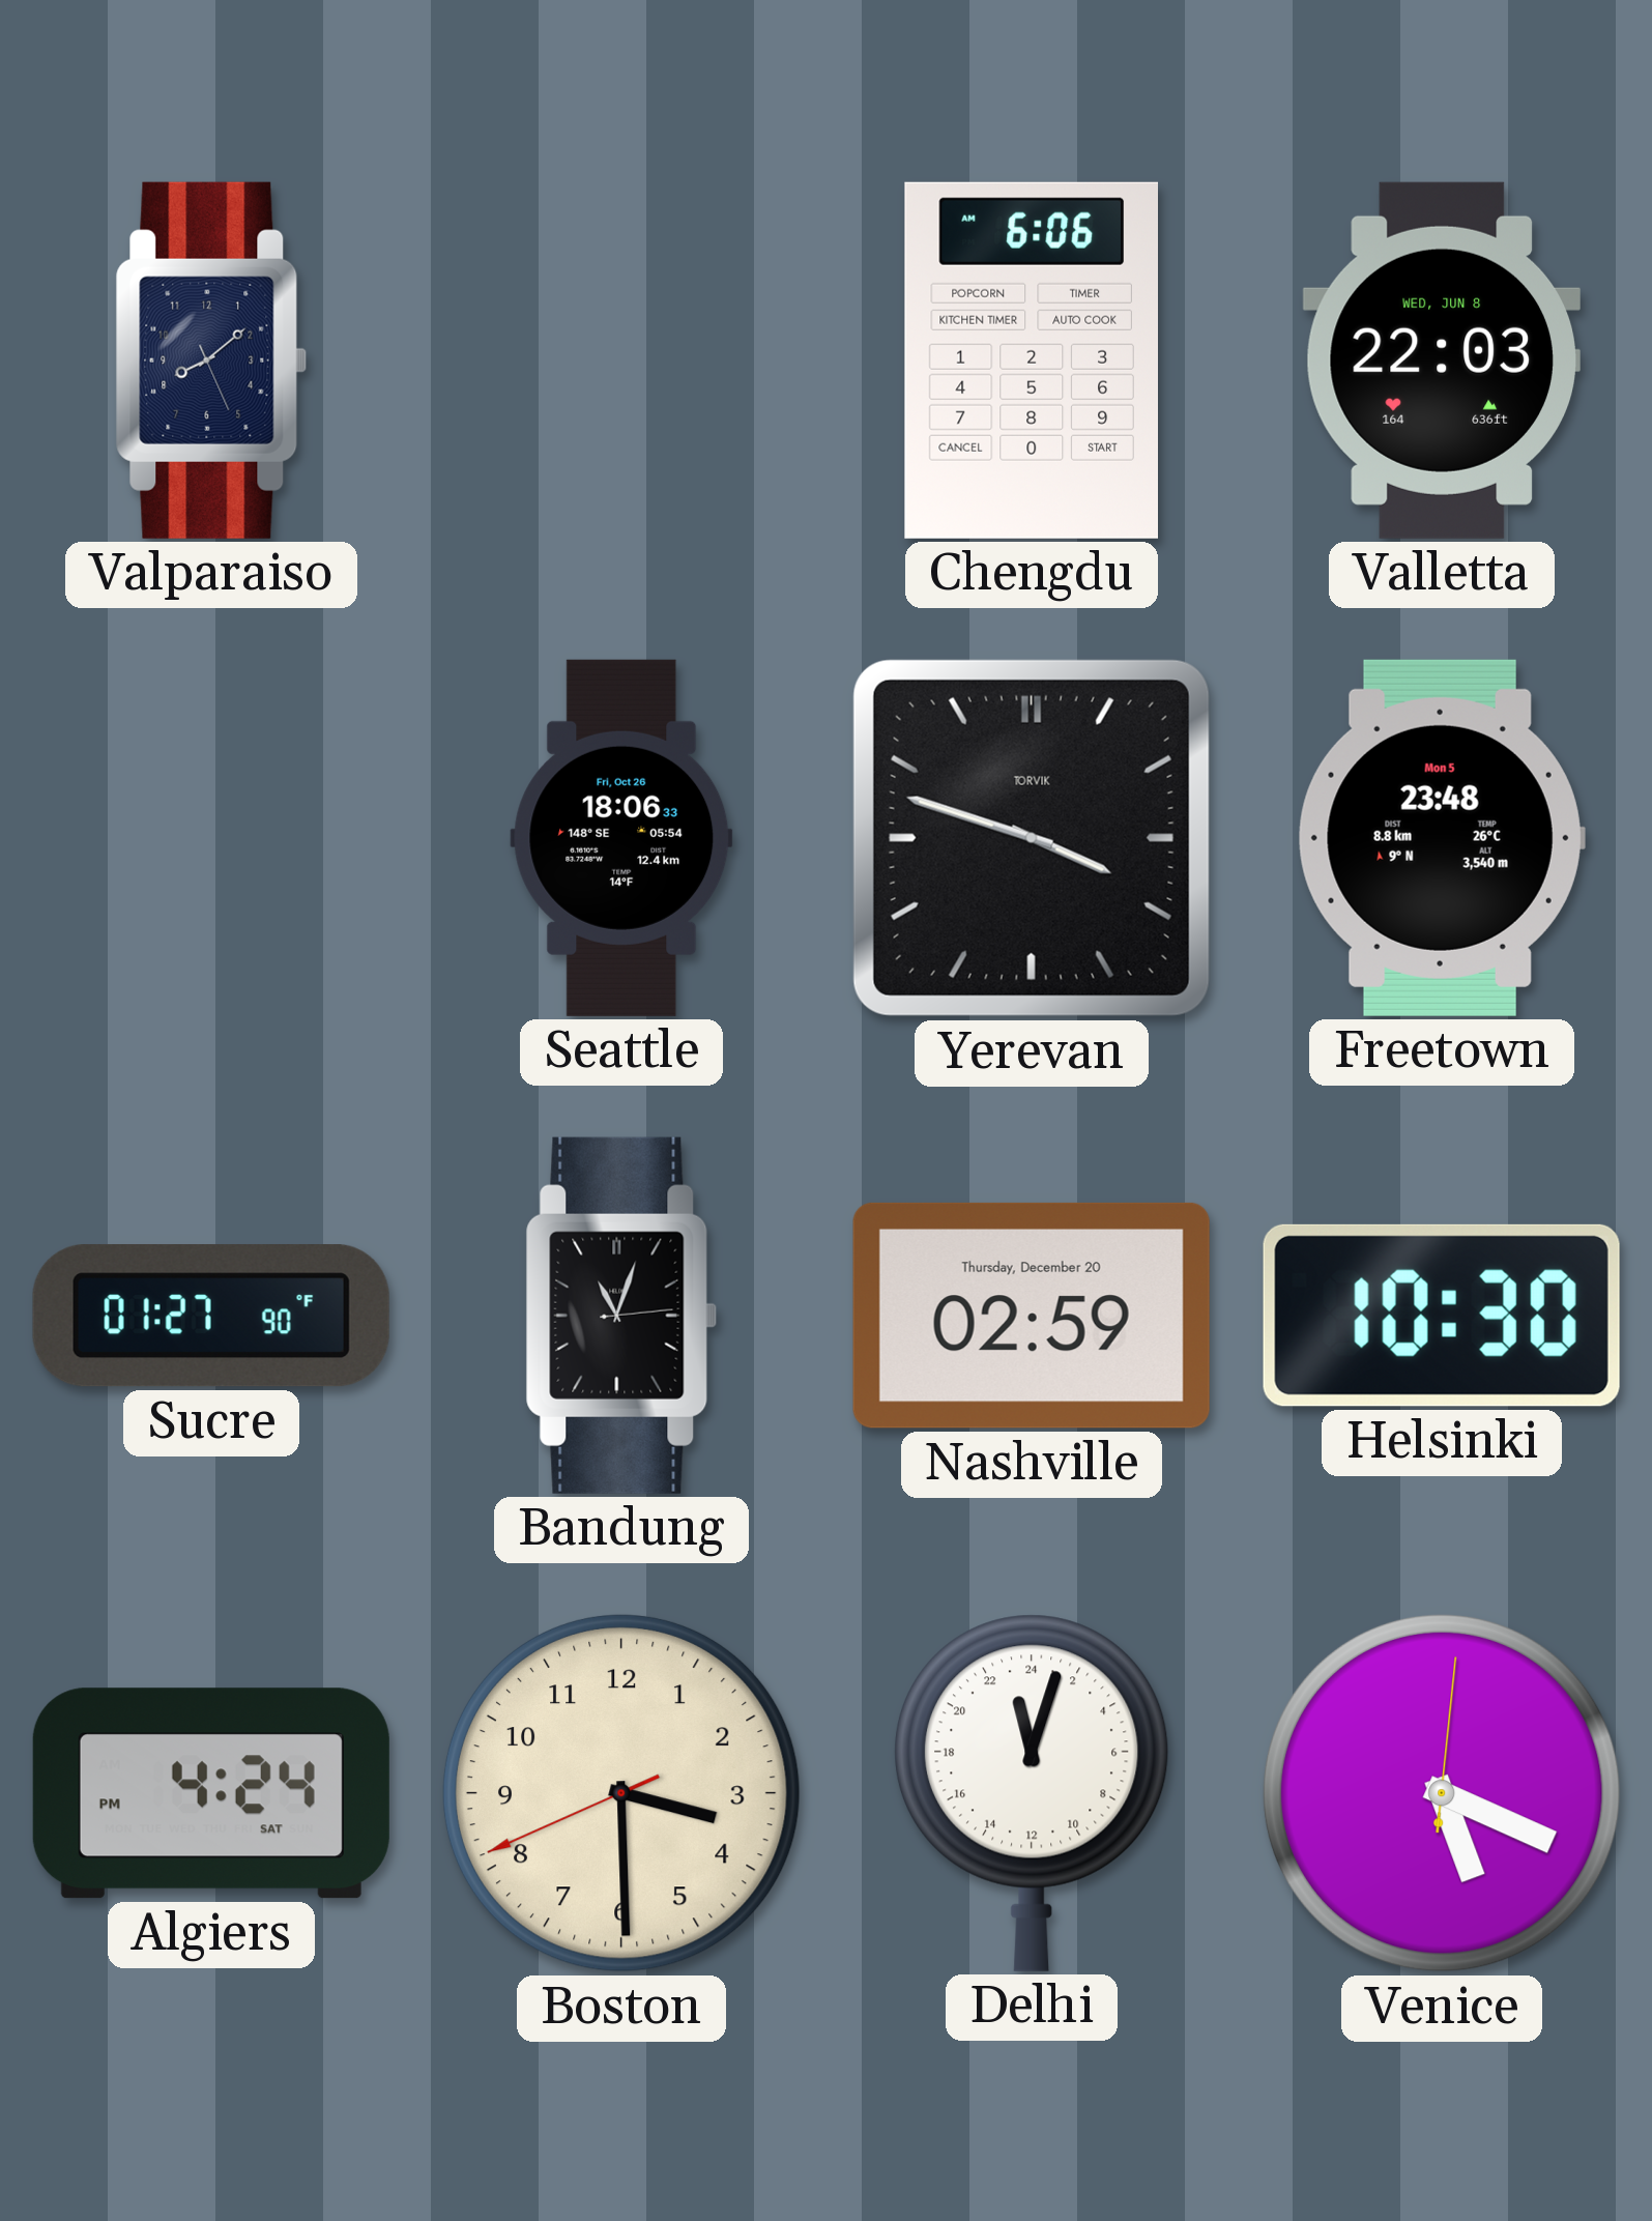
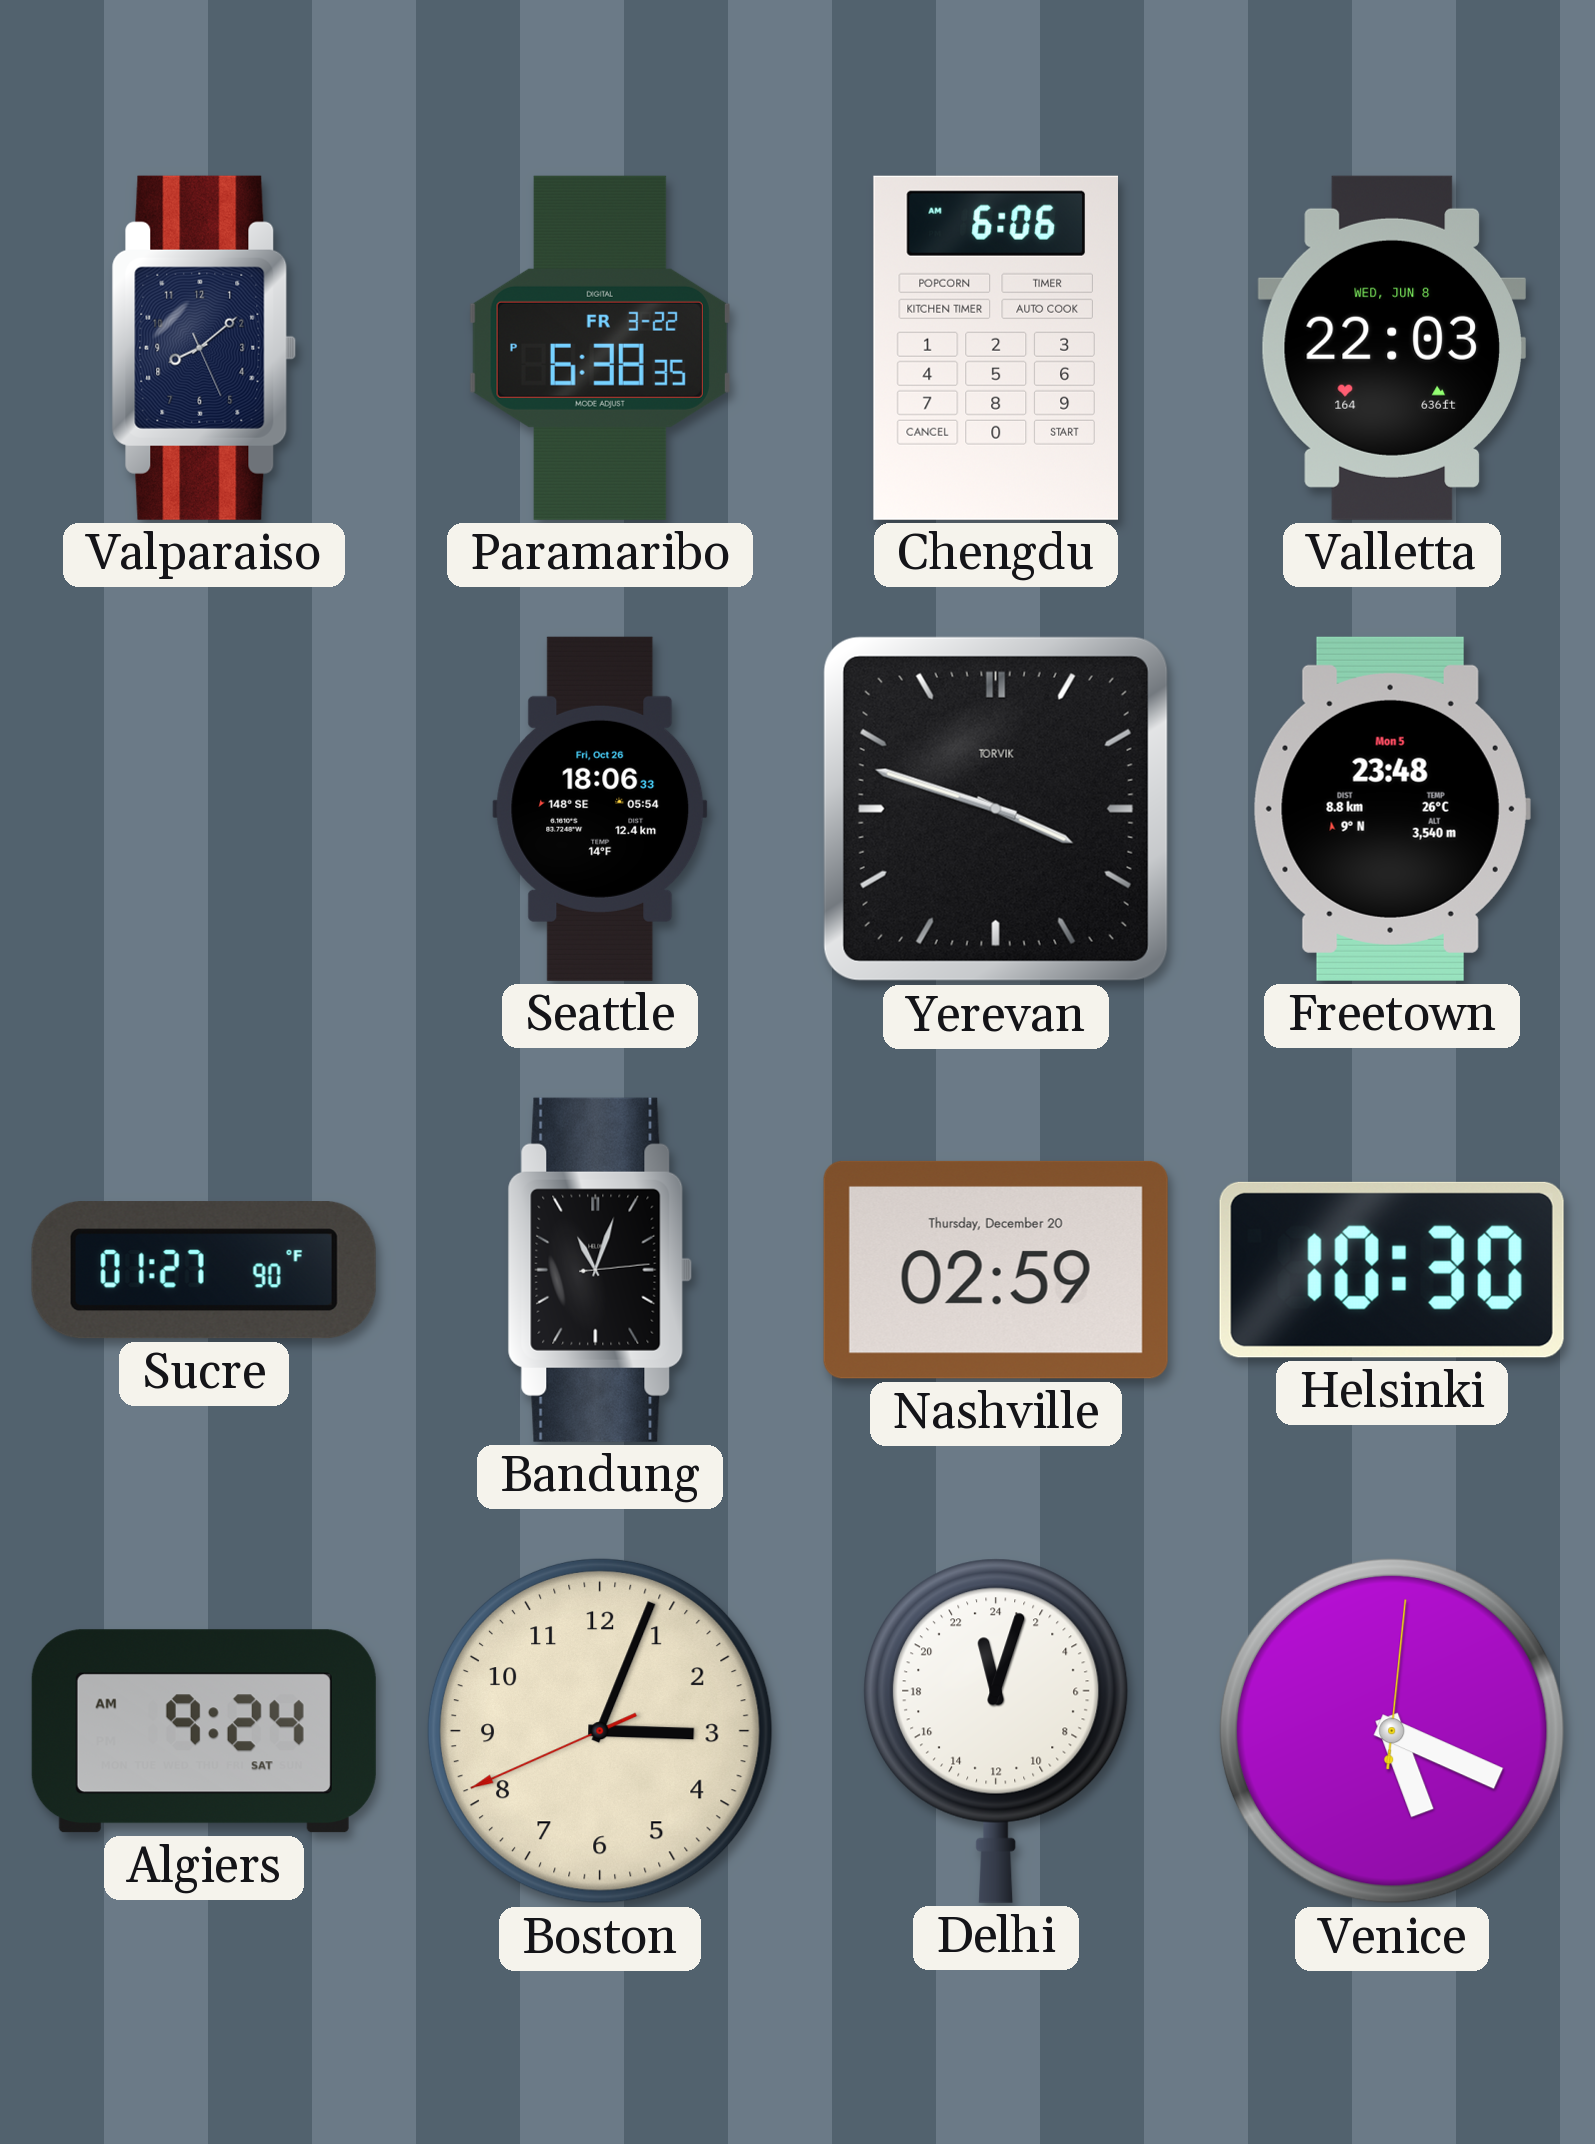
Paramaribo: none -> 6:38 (600, 348)
Algiers: 4:24 -> 9:24 (204, 1731)
Boston: 3:29 -> 3:03 (600, 1731)
